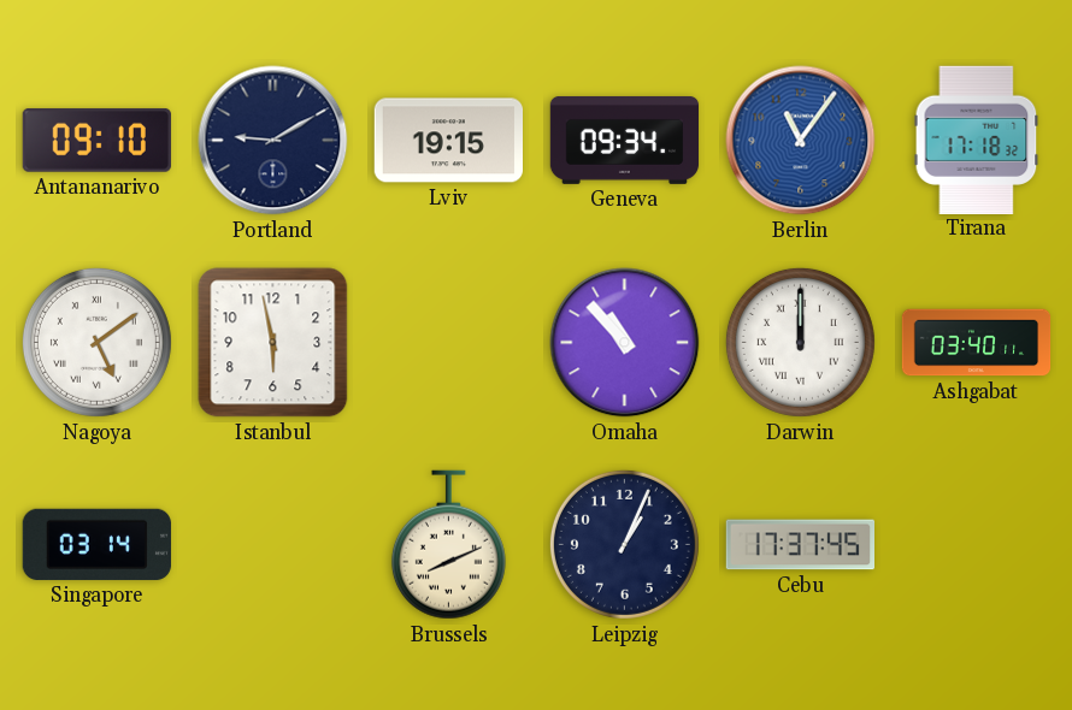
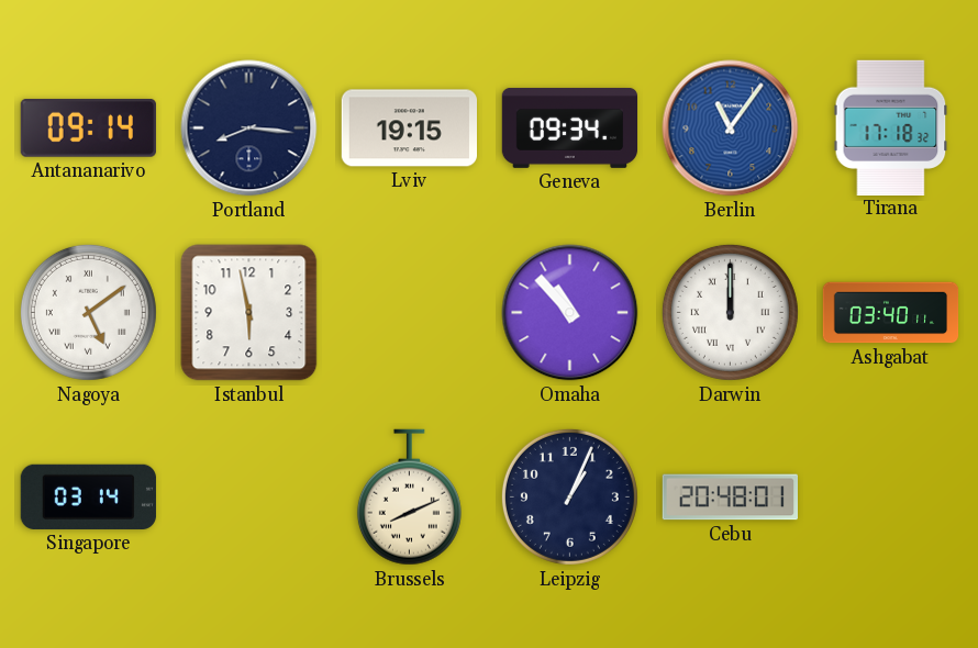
Antananarivo: 09:10 -> 09:14 (88, 127)
Portland: 9:10 -> 8:16 (249, 129)
Cebu: 17:37 -> 20:48 (730, 498)
